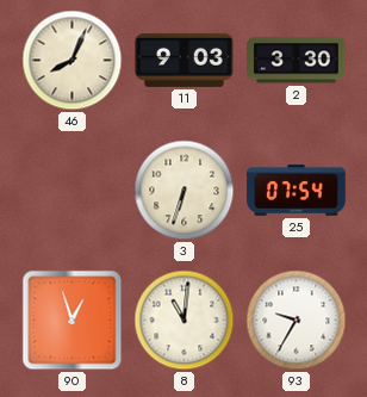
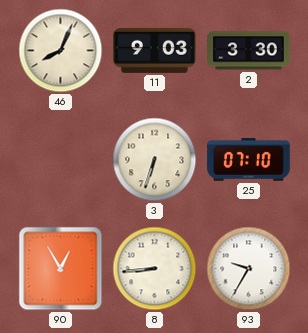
25: 07:54 -> 07:10 (249, 160)
90: 12:57 -> 12:55 (61, 269)
8: 11:01 -> 8:44 (155, 269)
